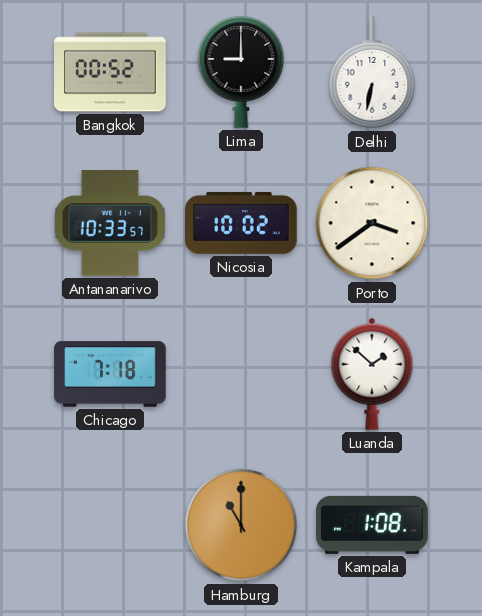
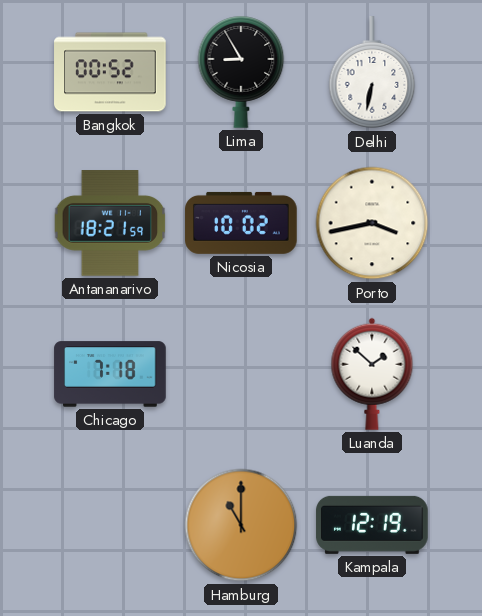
Lima: 9:00 -> 8:55 (241, 72)
Antananarivo: 10:33 -> 18:21 (110, 223)
Porto: 3:39 -> 3:43 (372, 223)
Kampala: 1:08 -> 12:19 (372, 525)
